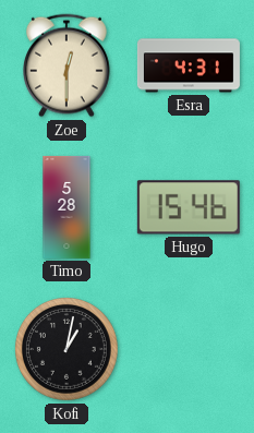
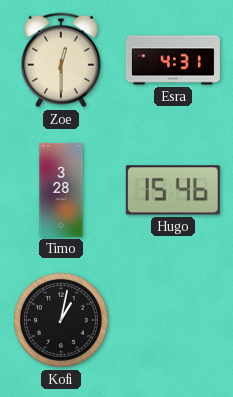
Timo: 5:28 -> 3:28 (61, 190)
